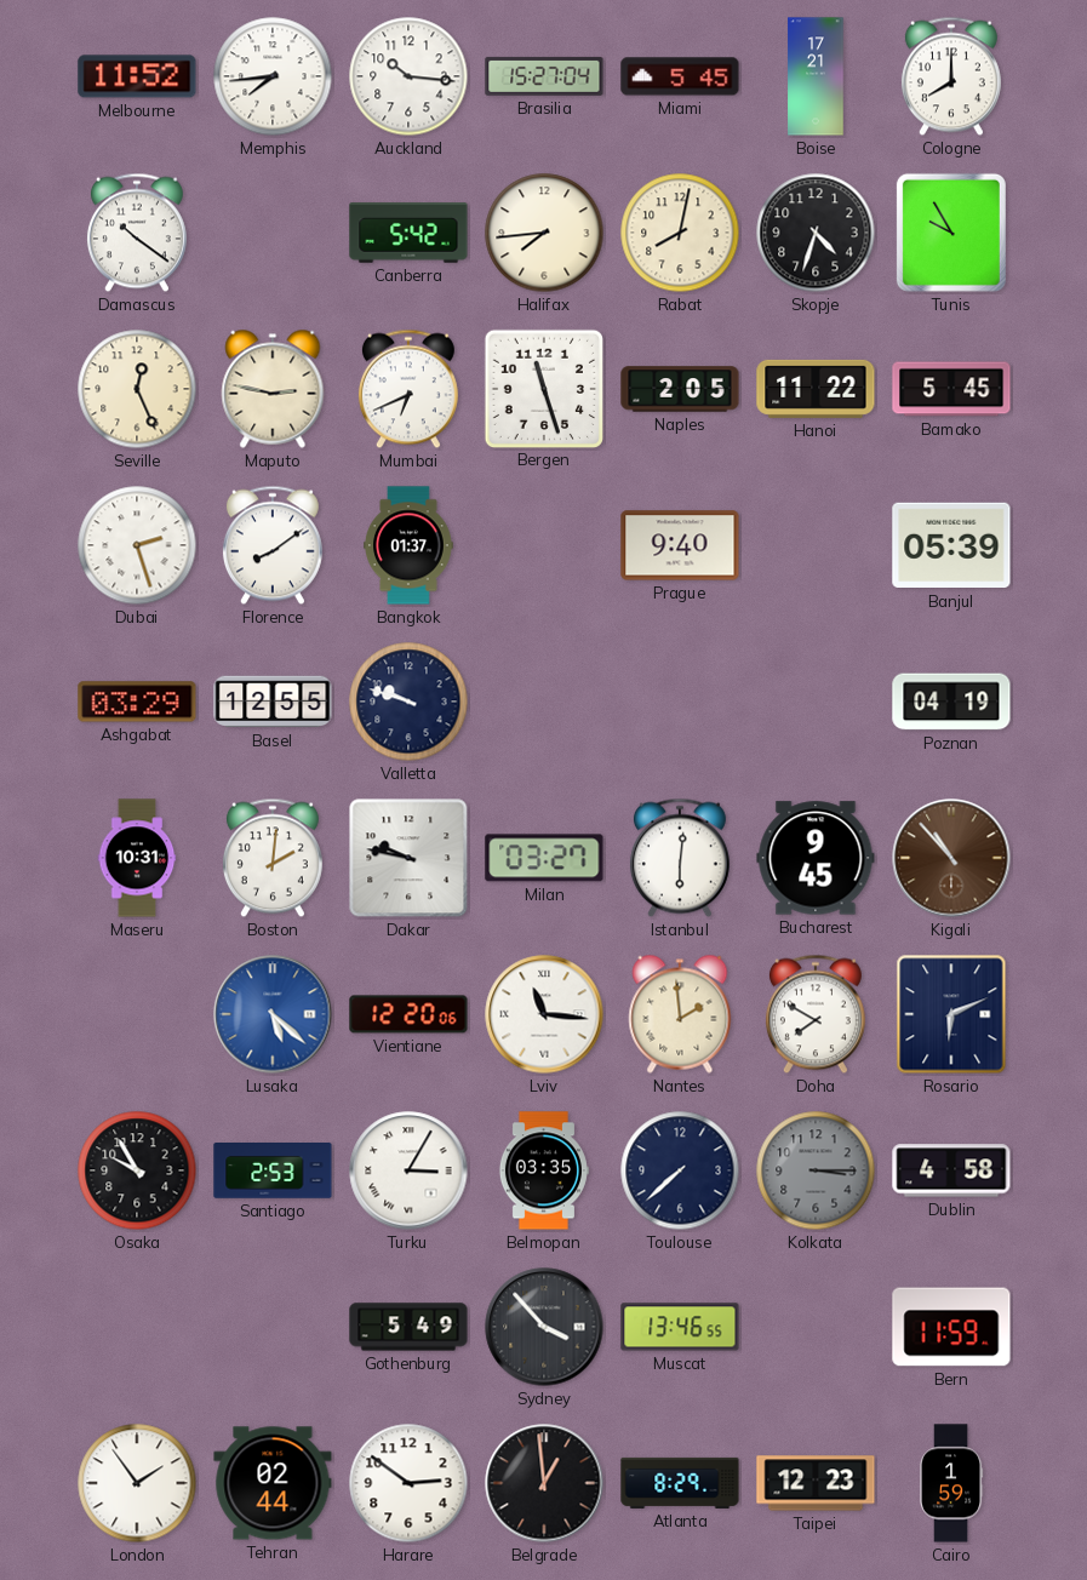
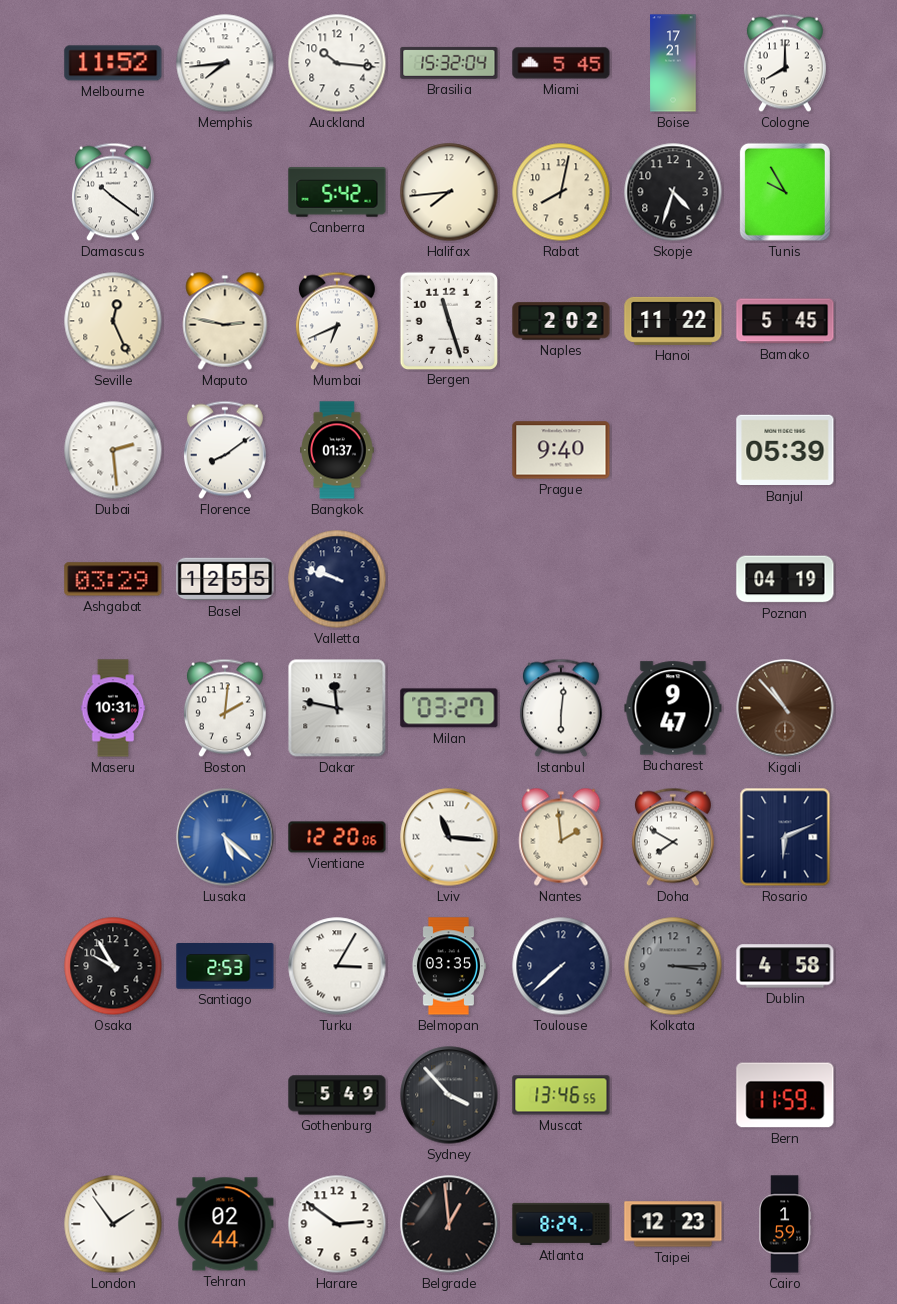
Brasilia: 15:27 -> 15:32 (449, 63)
Naples: 2:05 -> 2:02 (561, 321)
Dubai: 2:27 -> 2:29 (113, 450)
Dakar: 9:47 -> 11:47 (337, 708)
Bucharest: 9:45 -> 9:47 (673, 708)
